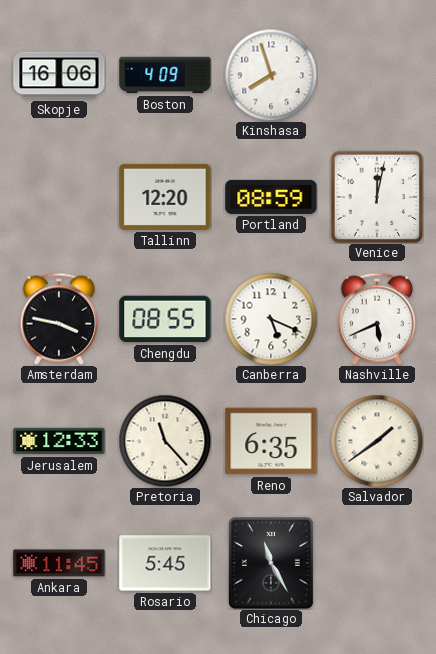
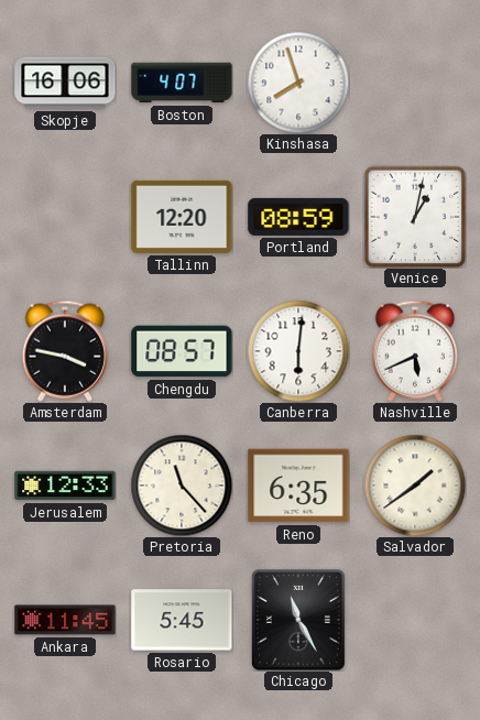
Boston: 4:09 -> 4:07 (182, 83)
Venice: 12:02 -> 1:02 (415, 217)
Chengdu: 08:55 -> 08:57 (182, 351)
Canberra: 5:19 -> 6:01 (298, 351)
